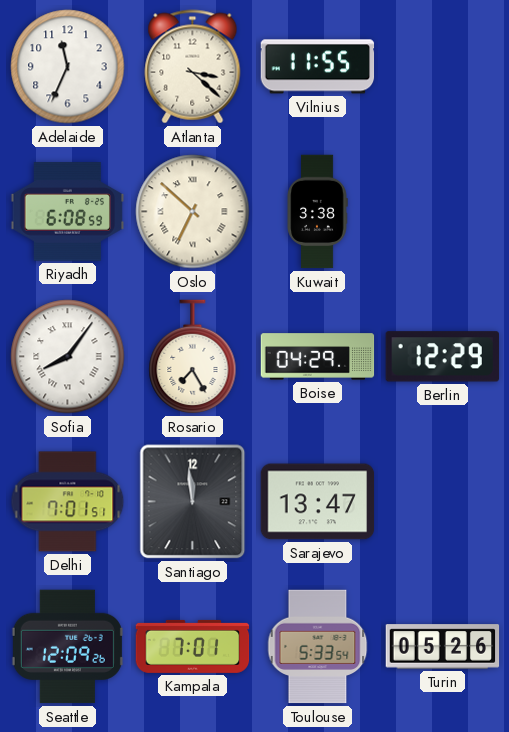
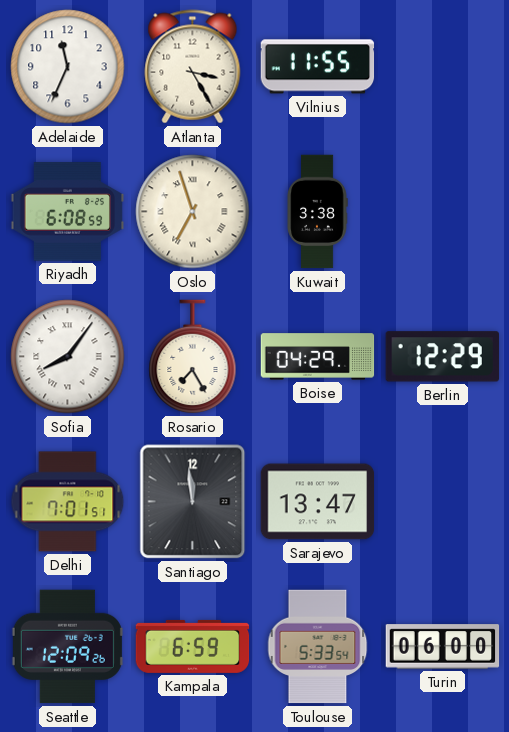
Atlanta: 3:22 -> 3:25 (193, 67)
Oslo: 6:52 -> 6:57 (193, 212)
Kampala: 7:01 -> 6:59 (193, 646)
Turin: 05:26 -> 06:00 (443, 647)
